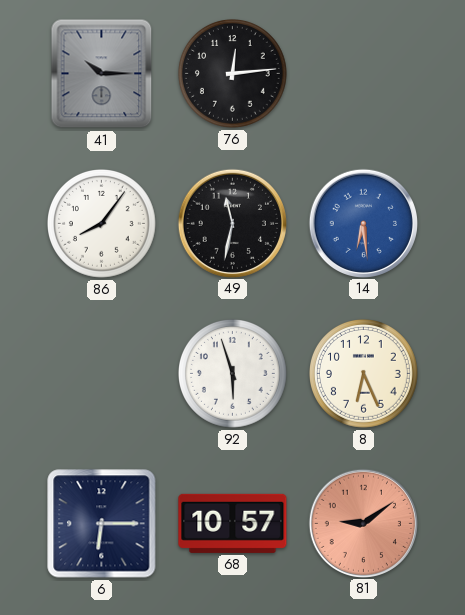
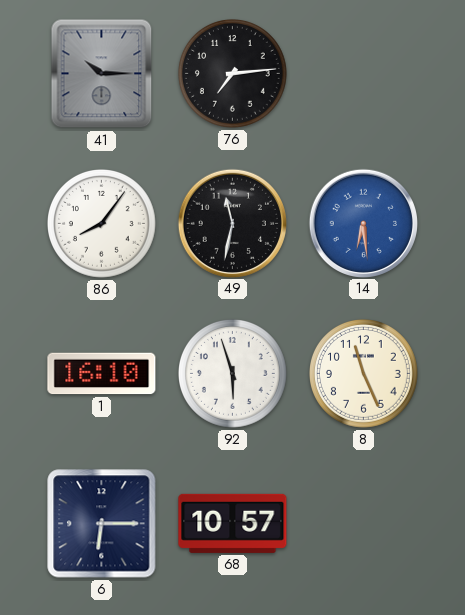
76: 12:14 -> 7:14 (233, 74)
1: none -> 16:10 (102, 374)
8: 6:26 -> 11:26 (364, 374)
81: 9:09 -> none (363, 523)
